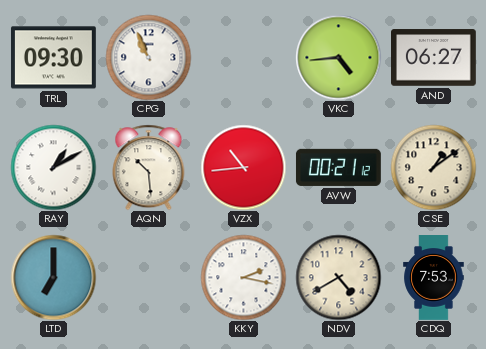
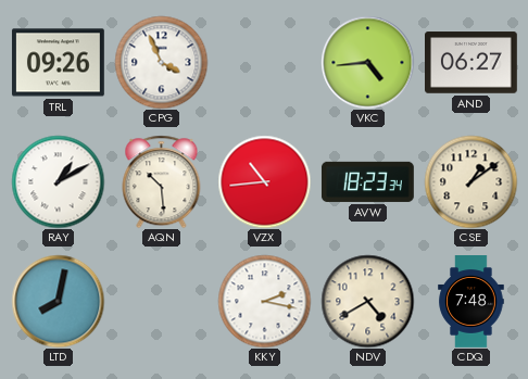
TRL: 09:30 -> 09:26 (58, 63)
CPG: 10:56 -> 3:56 (161, 62)
AVW: 00:21 -> 18:23 (367, 181)
LTD: 7:00 -> 8:02 (58, 301)
CDQ: 7:53 -> 7:48 (472, 302)
